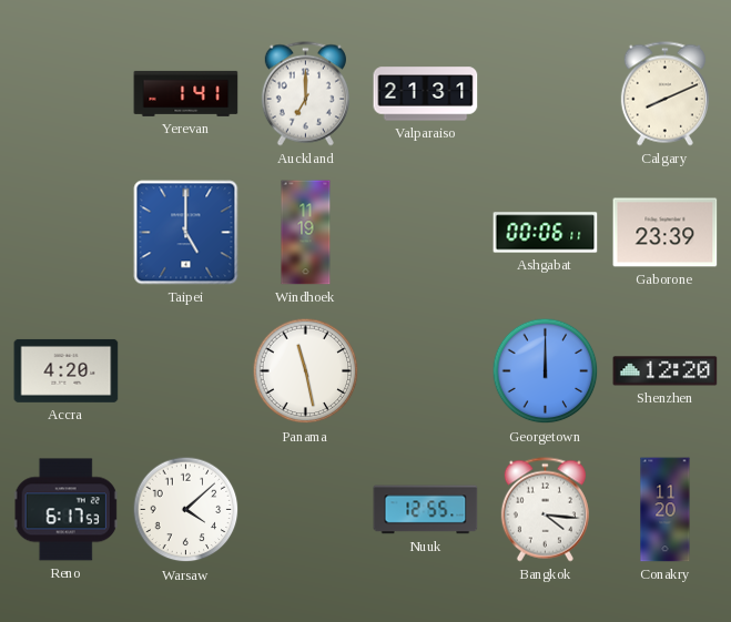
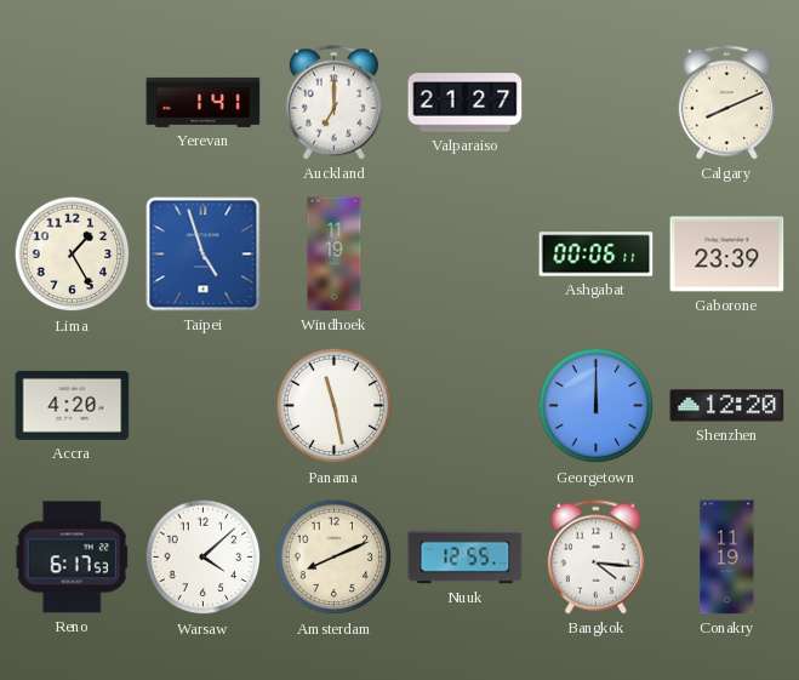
Valparaiso: 21:31 -> 21:27 (466, 103)
Lima: none -> 1:25 (73, 255)
Taipei: 5:00 -> 4:57 (204, 255)
Amsterdam: none -> 8:11 (335, 558)
Conakry: 11:20 -> 11:19 (727, 558)
